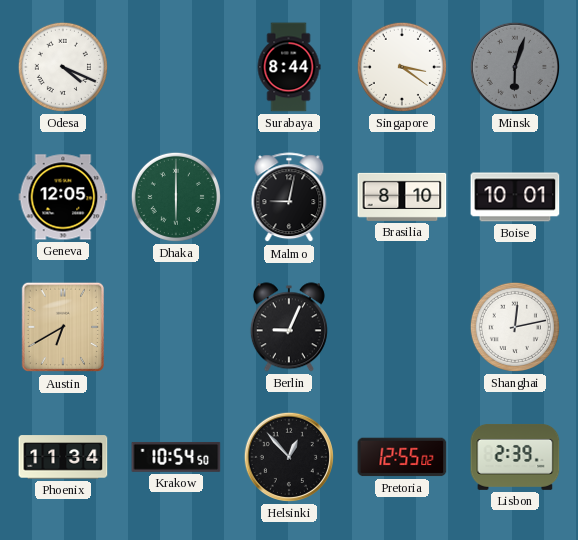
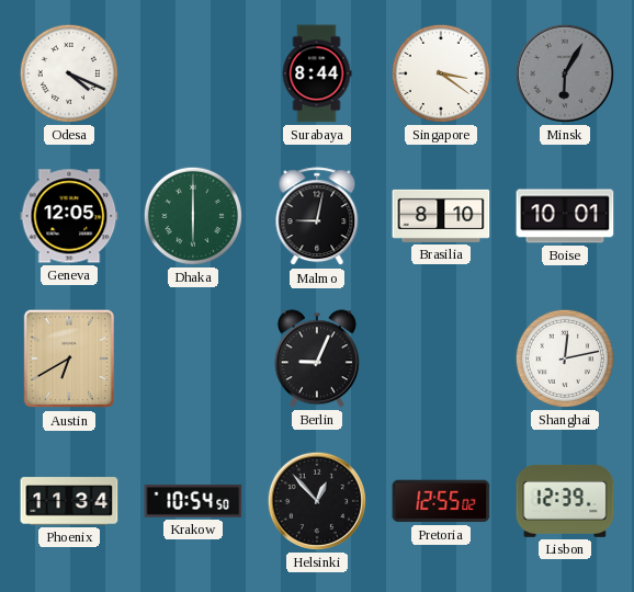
Minsk: 6:03 -> 6:05 (565, 73)
Lisbon: 2:39 -> 12:39 (565, 501)
